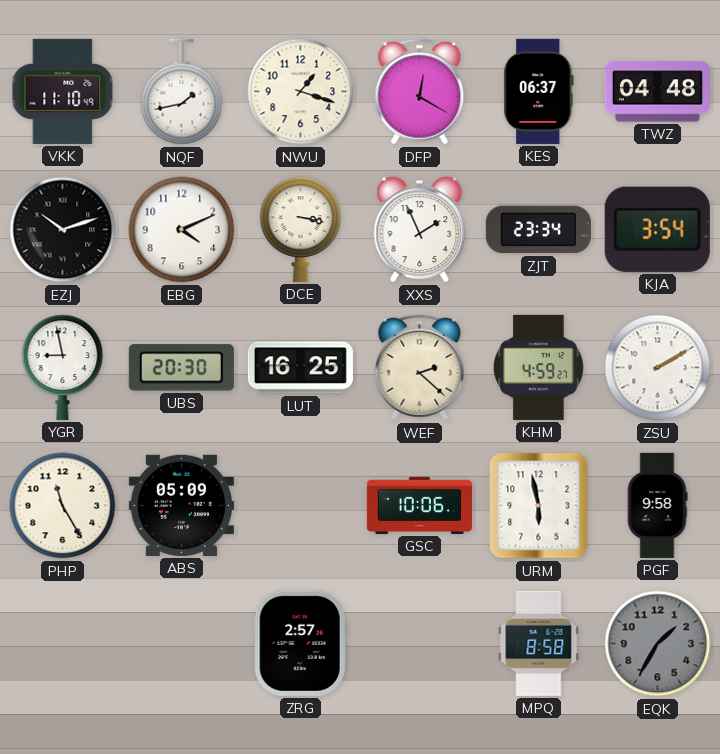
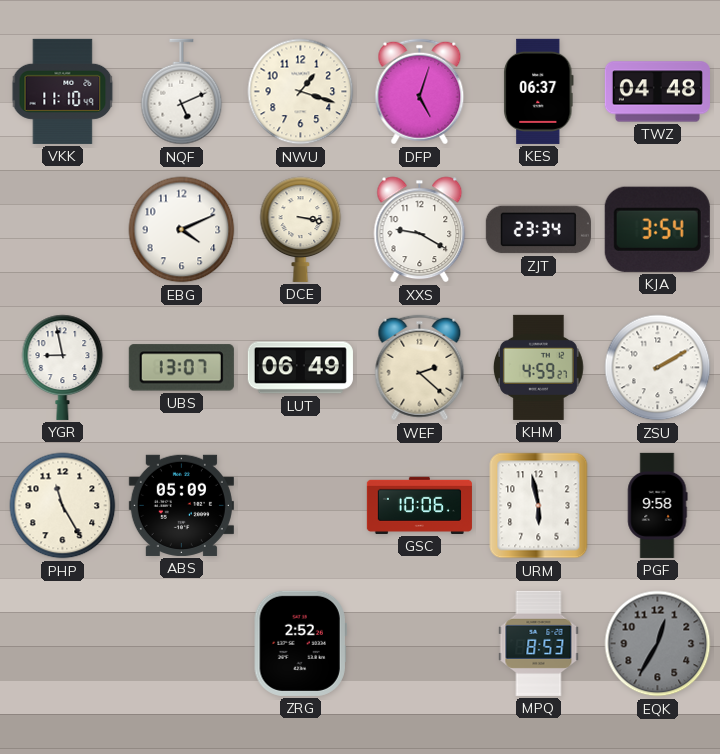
NQF: 1:43 -> 5:11 (182, 92)
DFP: 12:20 -> 5:03 (420, 92)
EZJ: 10:12 -> none (63, 230)
XXS: 1:56 -> 9:20 (420, 230)
UBS: 20:30 -> 13:07 (181, 368)
LUT: 16:25 -> 06:49 (300, 368)
ZRG: 2:57 -> 2:52 (300, 643)
MPQ: 8:58 -> 8:53 (539, 643)
EQK: 1:35 -> 12:35 (658, 644)
